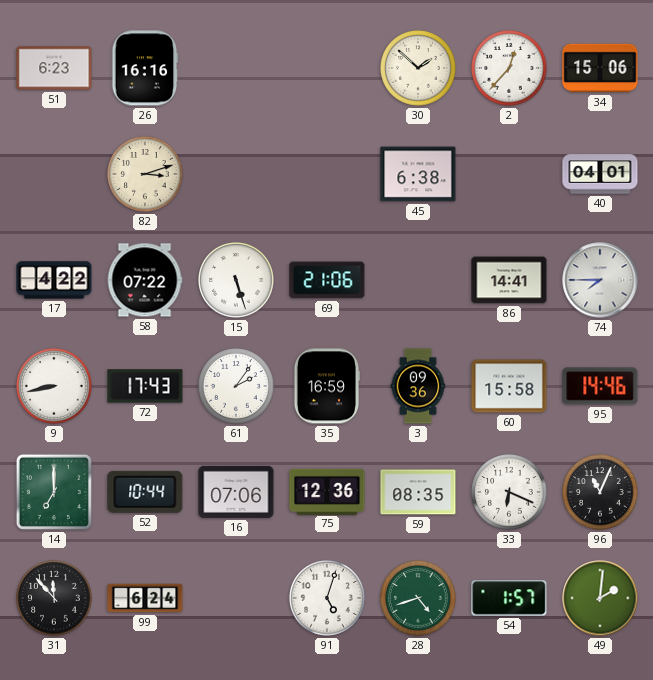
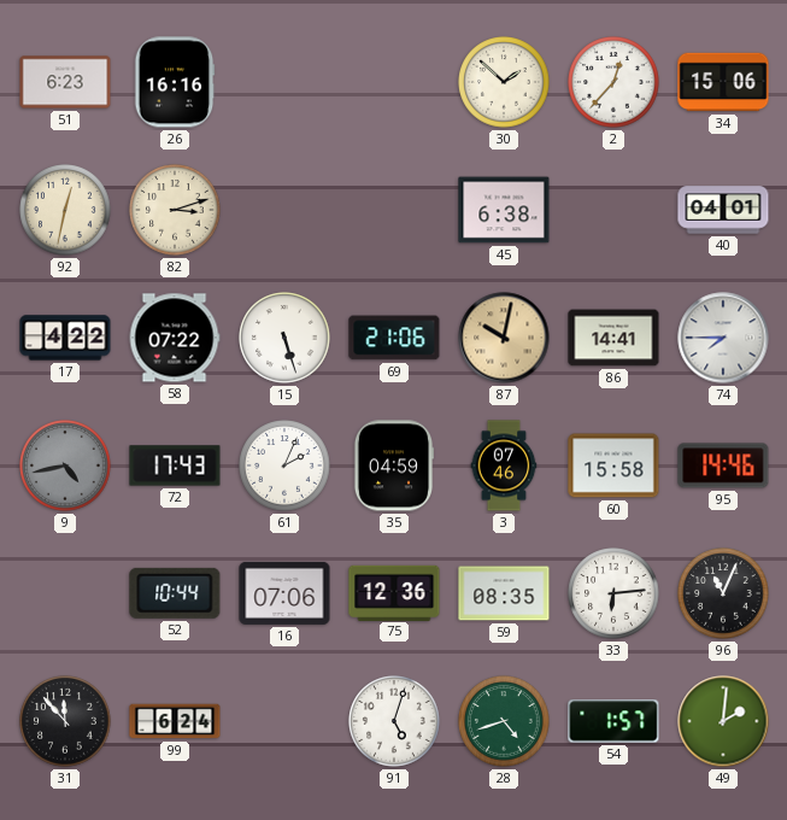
92: none -> 12:32 (65, 210)
87: none -> 10:02 (504, 338)
9: 8:43 -> 4:43 (65, 465)
9 dial: white -> grey (65, 465)
61: 2:06 -> 2:04 (284, 465)
35: 16:59 -> 04:59 (393, 465)
3: 09:36 -> 07:46 (504, 465)
14: 7:00 -> none (54, 492)
33: 6:19 -> 6:14 (613, 593)
